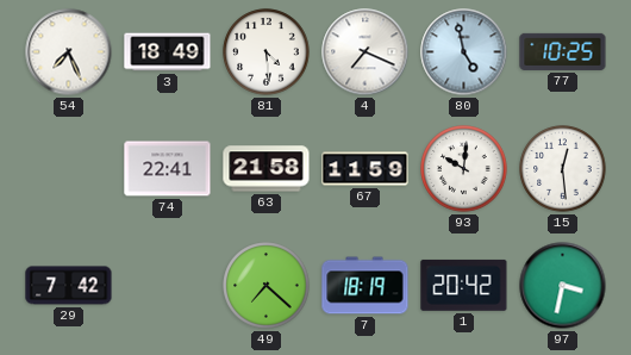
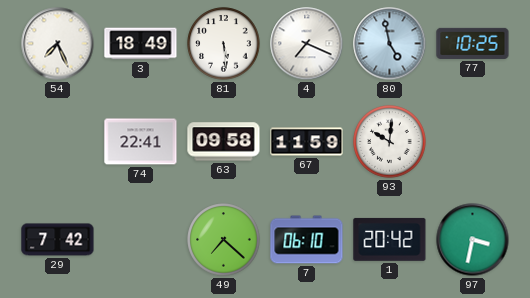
81: 4:29 -> 5:29 (224, 44)
63: 21:58 -> 09:58 (224, 142)
15: 12:29 -> none (563, 169)
7: 18:19 -> 06:10 (307, 240)
